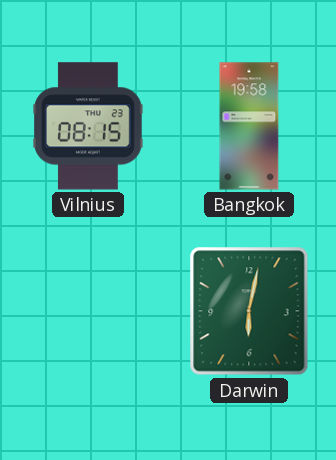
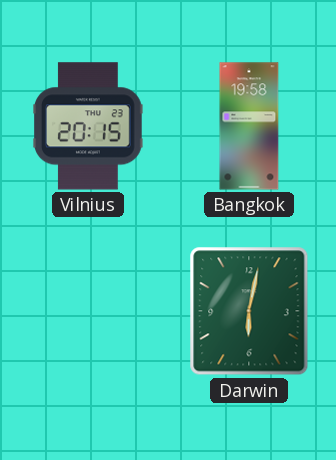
Vilnius: 08:15 -> 20:15 (89, 126)
